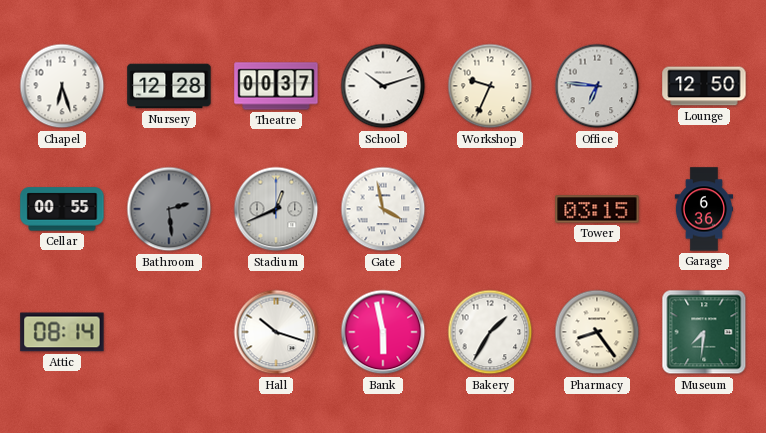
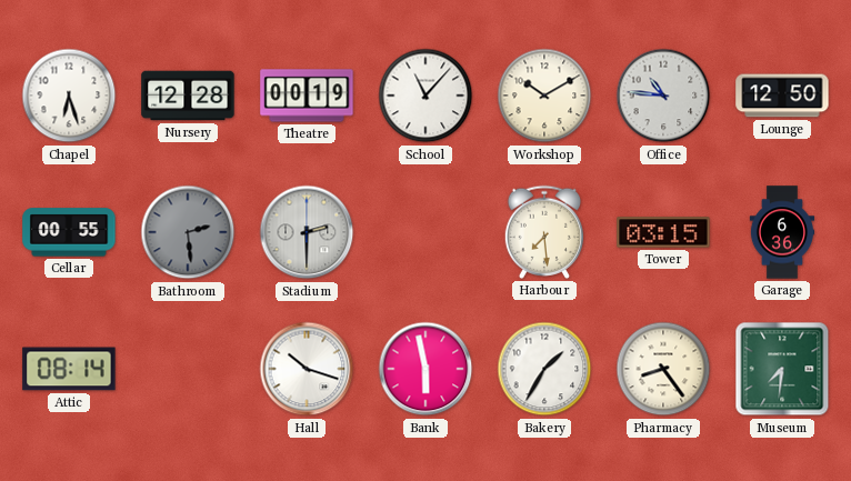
Theatre: 00:37 -> 00:19 (307, 96)
School: 10:12 -> 11:07 (425, 96)
Workshop: 9:34 -> 10:10 (544, 96)
Office: 6:46 -> 10:46 (663, 96)
Stadium: 12:41 -> 2:30 (307, 232)
Gate: 3:58 -> none (383, 209)
Harbour: none -> 7:29 (543, 232)
